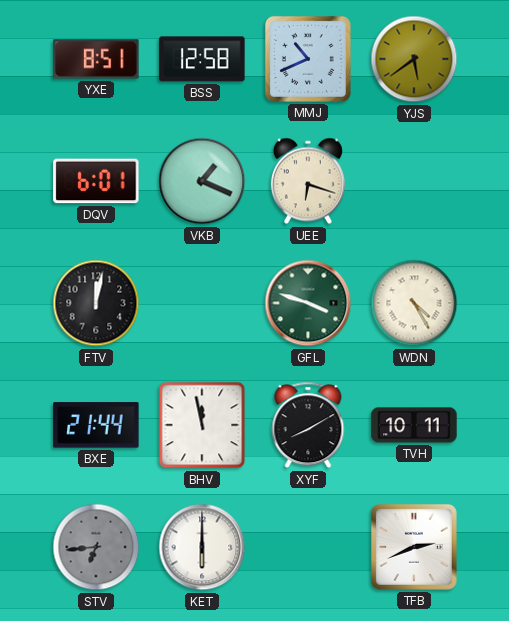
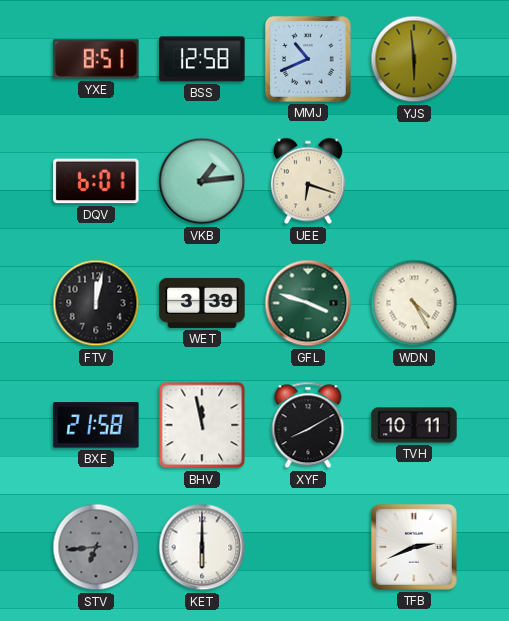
YJS: 5:39 -> 5:59 (414, 59)
VKB: 1:19 -> 1:14 (202, 181)
WET: none -> 3:39 (202, 303)
BXE: 21:44 -> 21:58 (96, 425)
